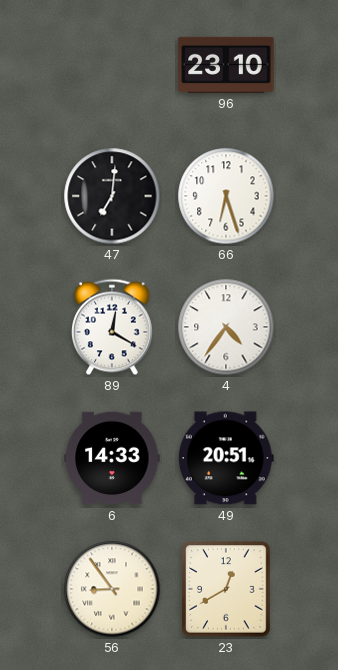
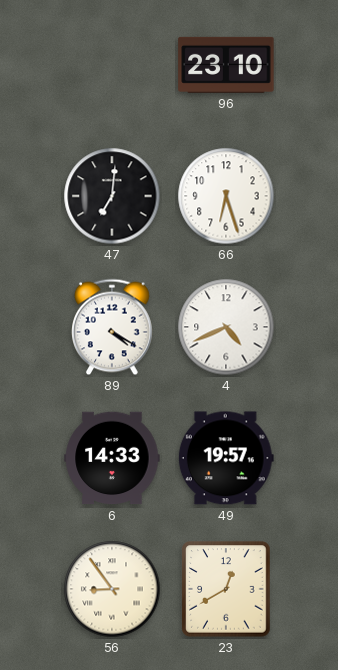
89: 12:20 -> 4:20 (113, 327)
4: 4:36 -> 4:41 (226, 327)
49: 20:51 -> 19:57 (226, 458)
